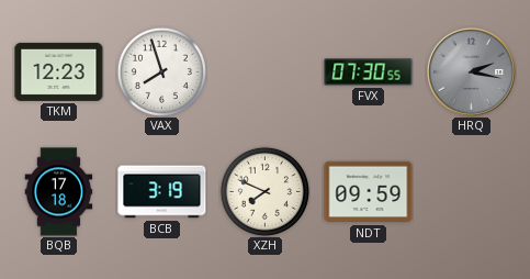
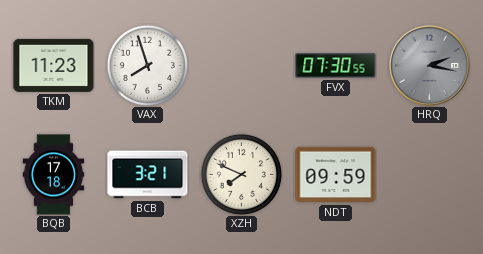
TKM: 12:23 -> 11:23 (54, 65)
BCB: 3:19 -> 3:21 (148, 175)
